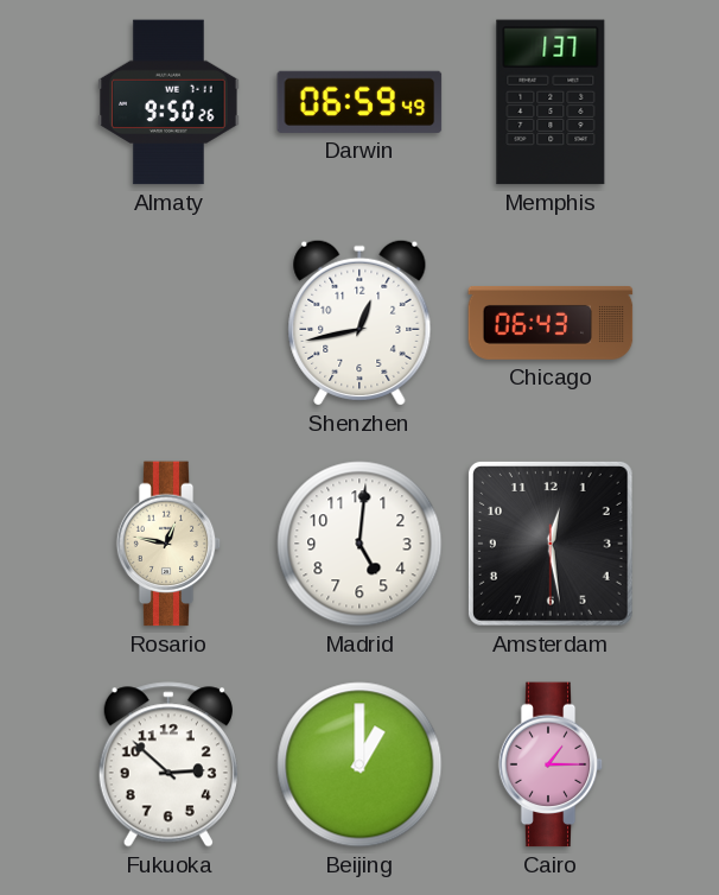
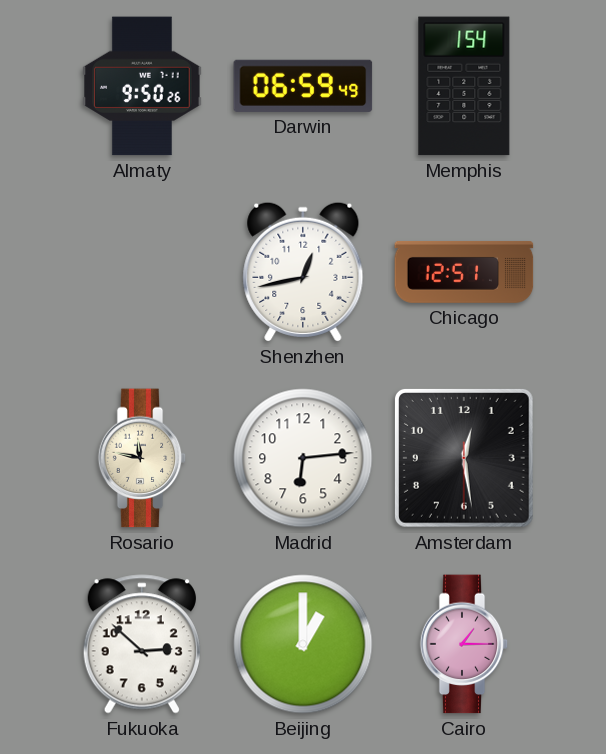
Memphis: 1:37 -> 1:54 (464, 86)
Chicago: 06:43 -> 12:51 (464, 272)
Rosario: 12:47 -> 11:47 (142, 458)
Madrid: 5:01 -> 6:14 (303, 458)
